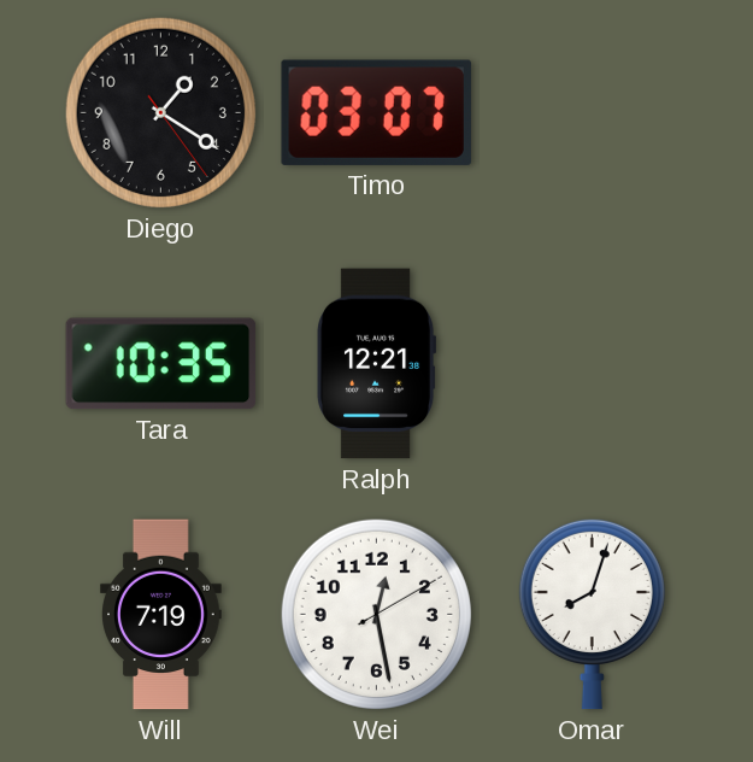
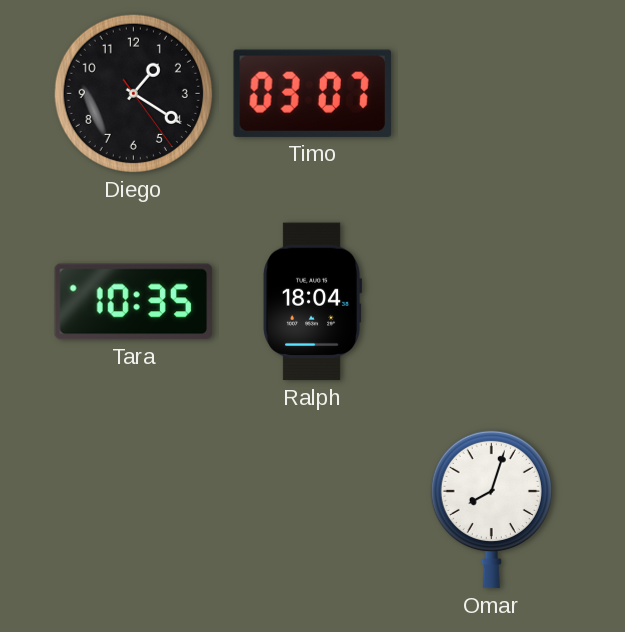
Ralph: 12:21 -> 18:04 (313, 302)
Will: 7:19 -> none (161, 615)
Wei: 12:28 -> none (376, 614)
